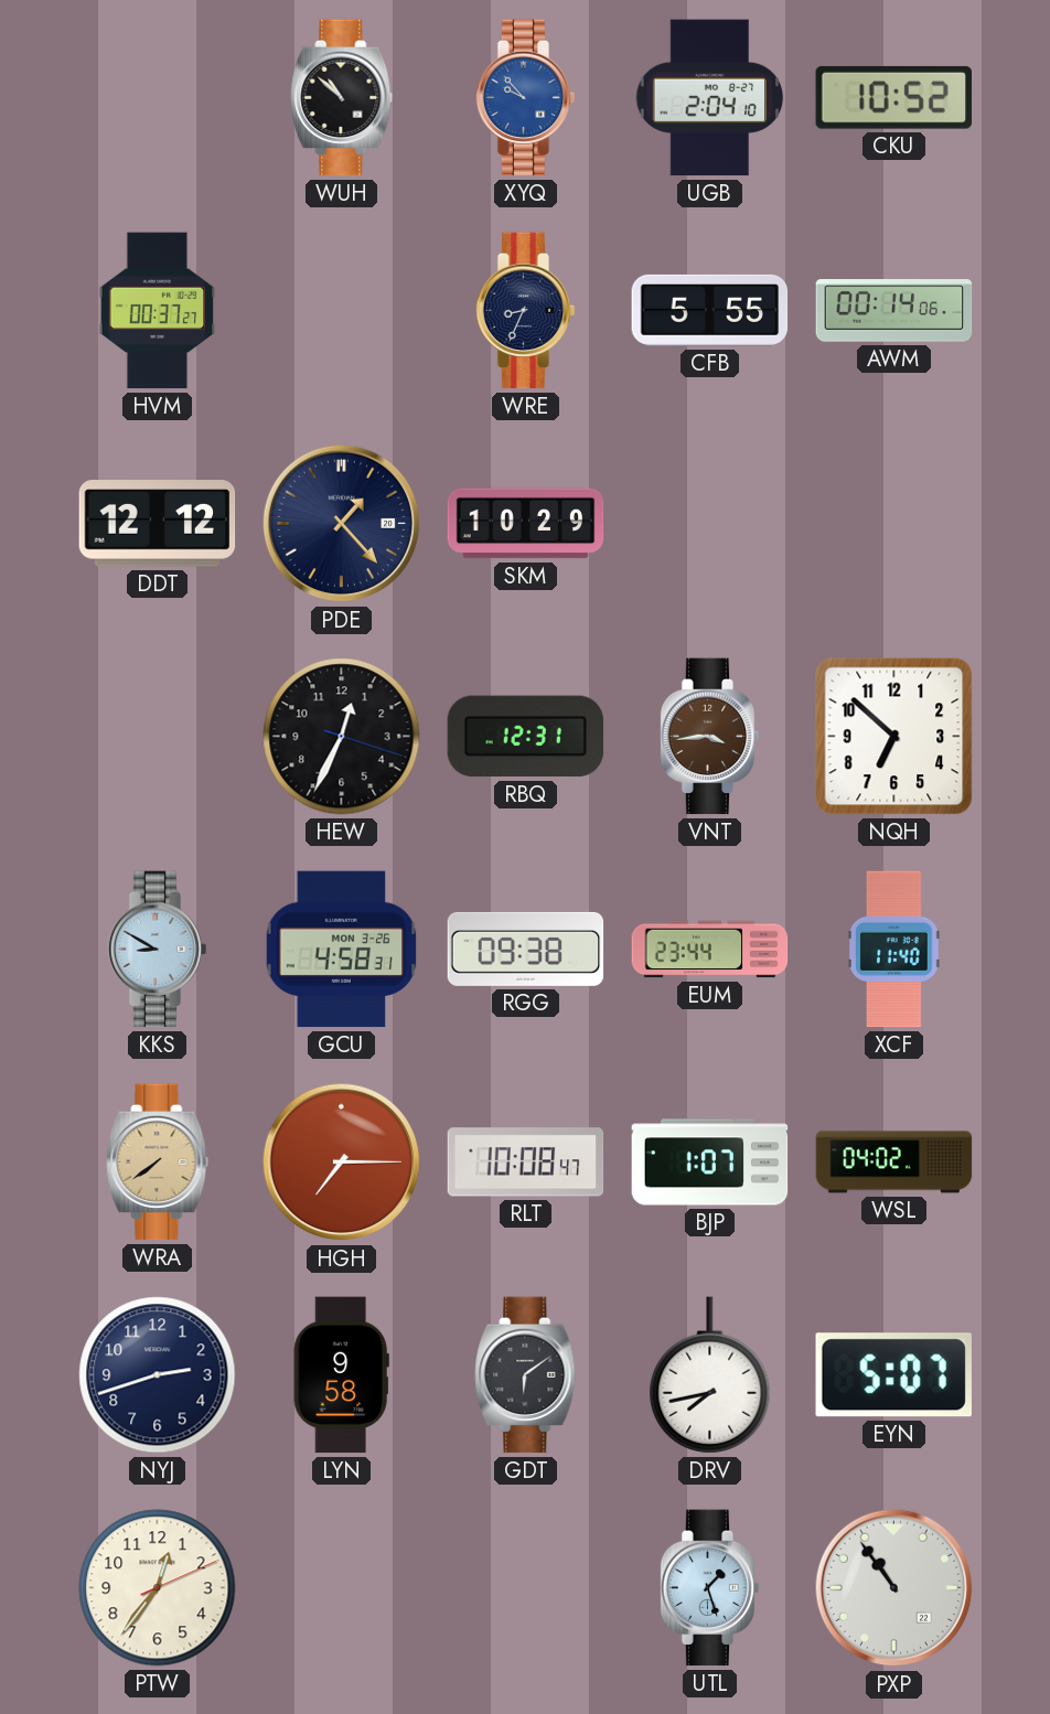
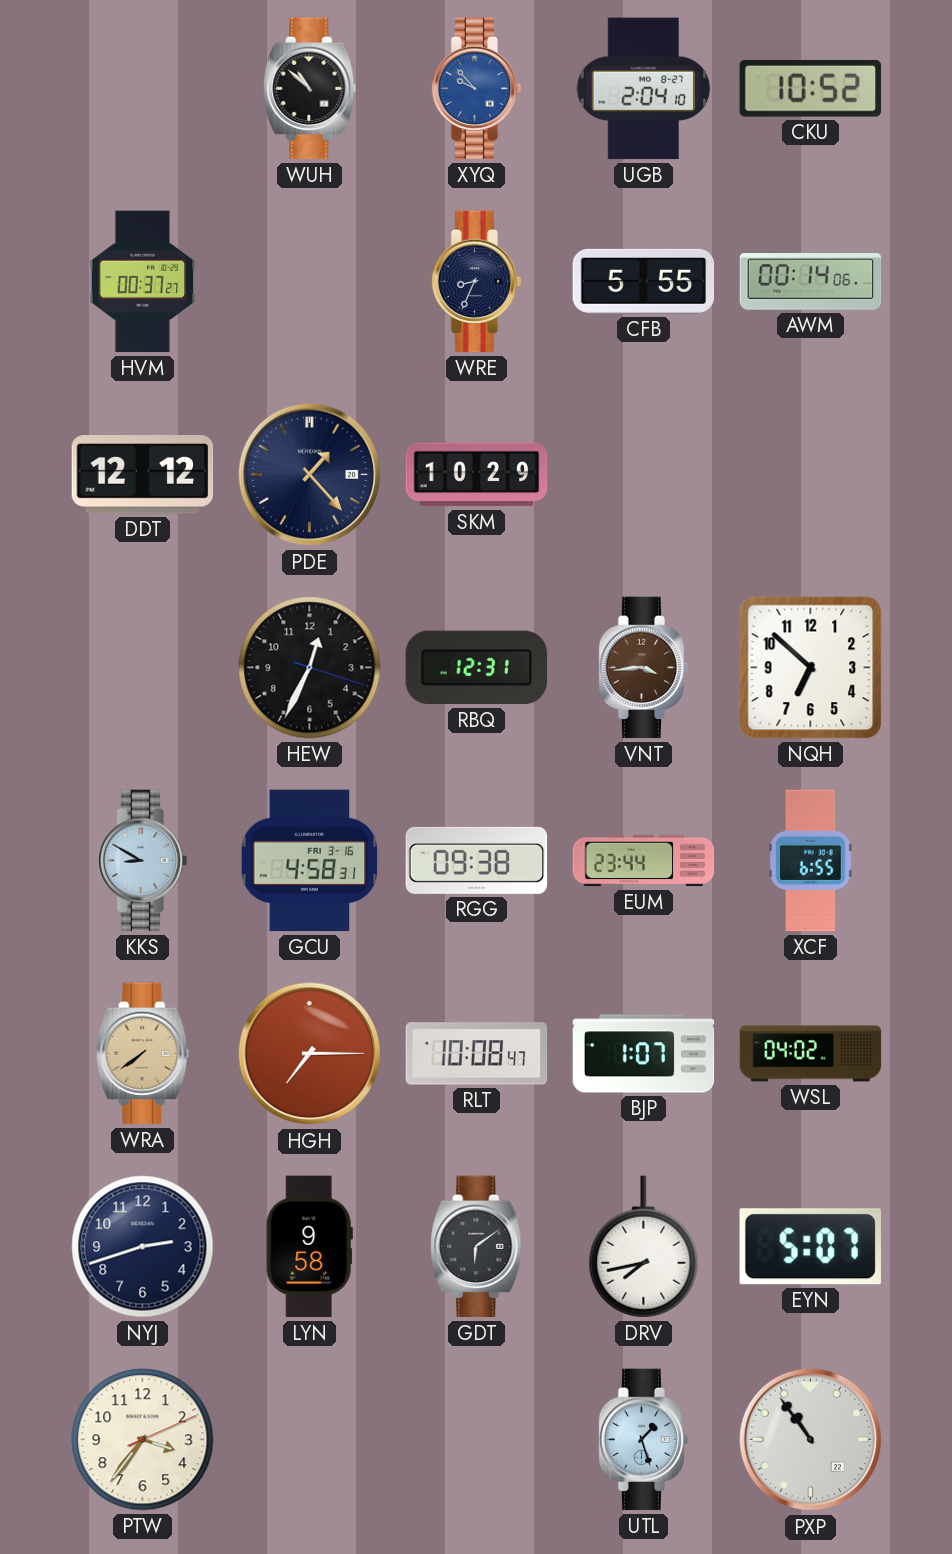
GCU date: MON 3-26 -> FRI 3-16 (310, 861)
XCF: 11:40 -> 6:55 (811, 861)
PTW: 12:36 -> 3:36 (143, 1440)
